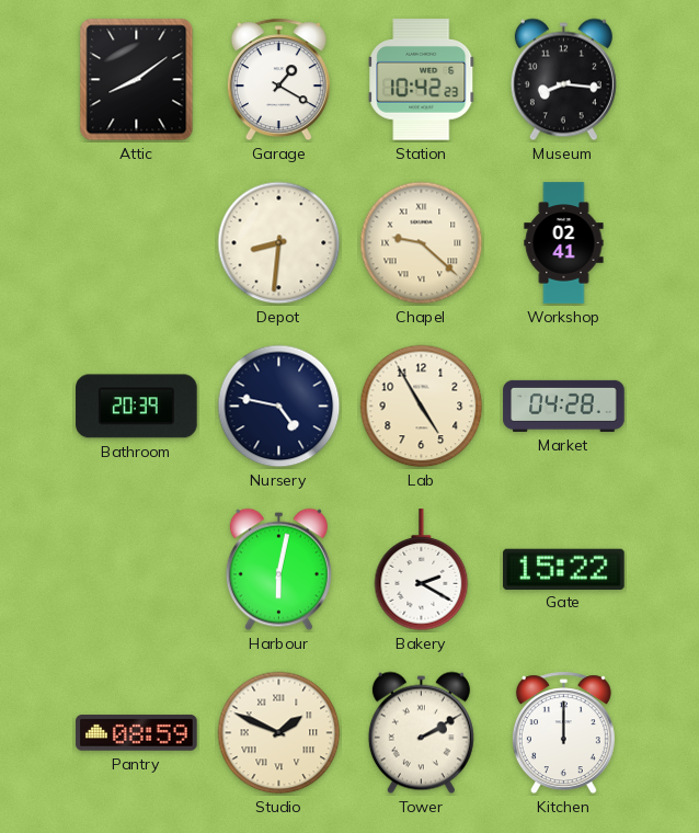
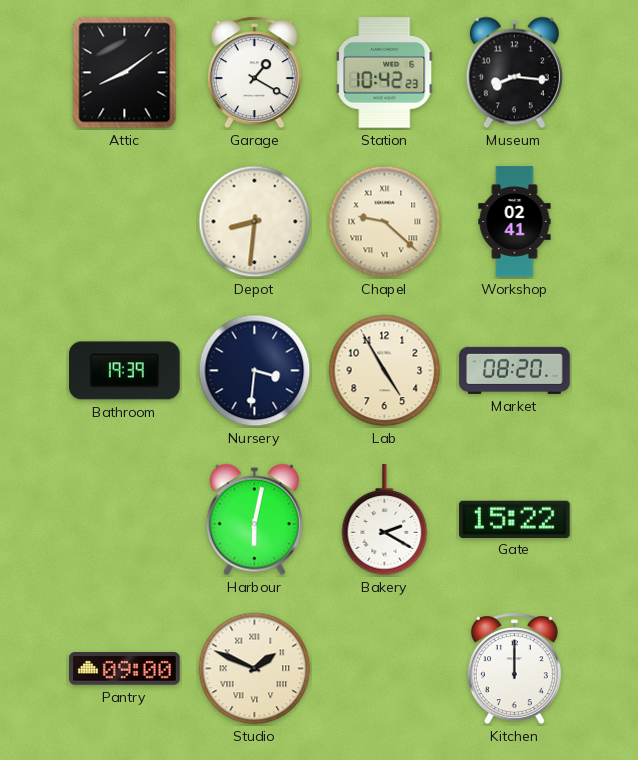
Bathroom: 20:39 -> 19:39 (125, 371)
Nursery: 4:47 -> 3:31 (255, 371)
Market: 04:28 -> 08:20 (515, 370)
Pantry: 08:59 -> 09:00 (125, 669)
Tower: 2:10 -> none (421, 733)
